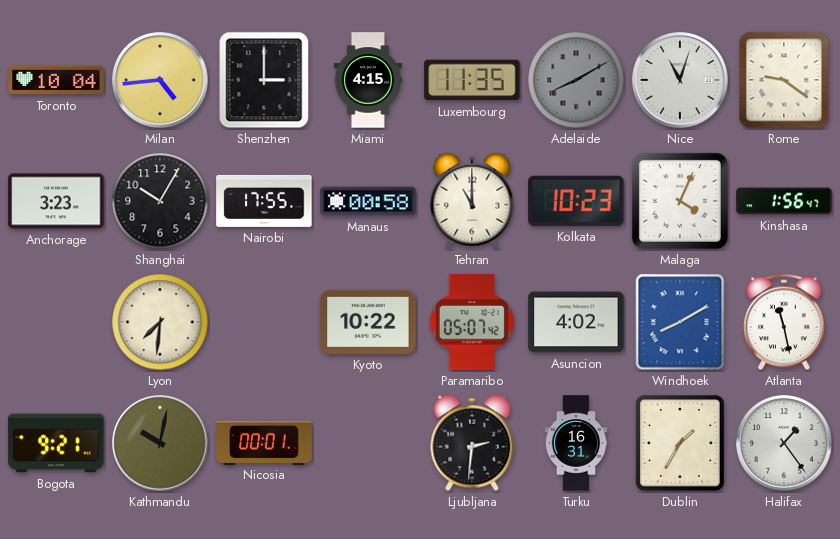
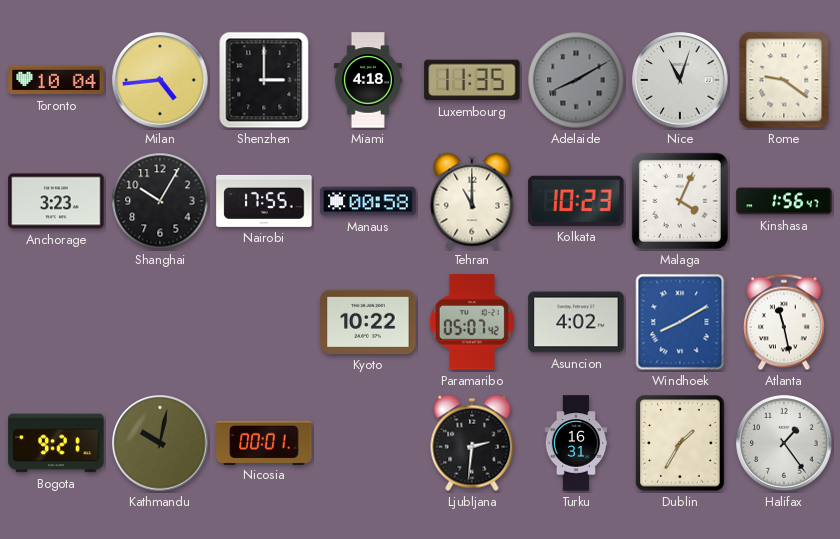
Miami: 4:15 -> 4:18 (368, 80)
Lyon: 7:31 -> none (160, 322)
